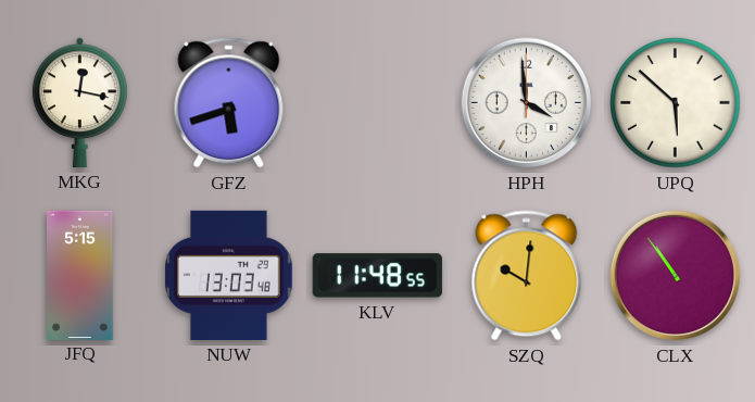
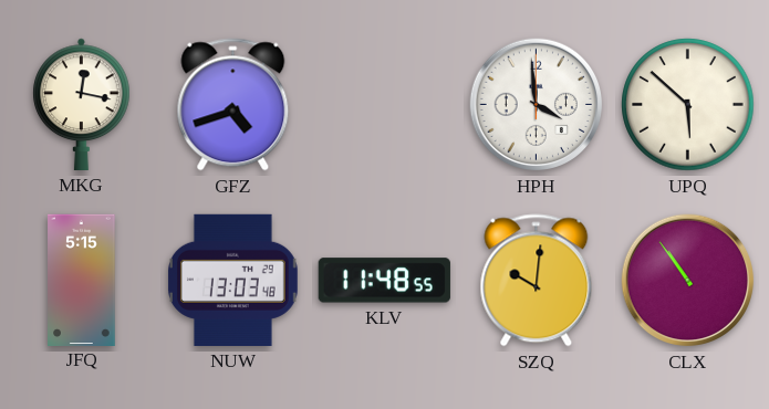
GFZ: 5:42 -> 4:42 (233, 105)
